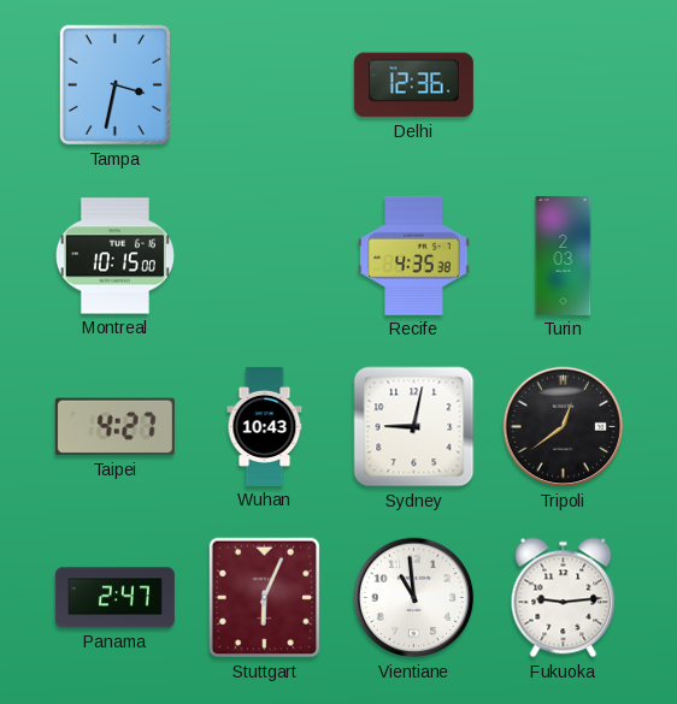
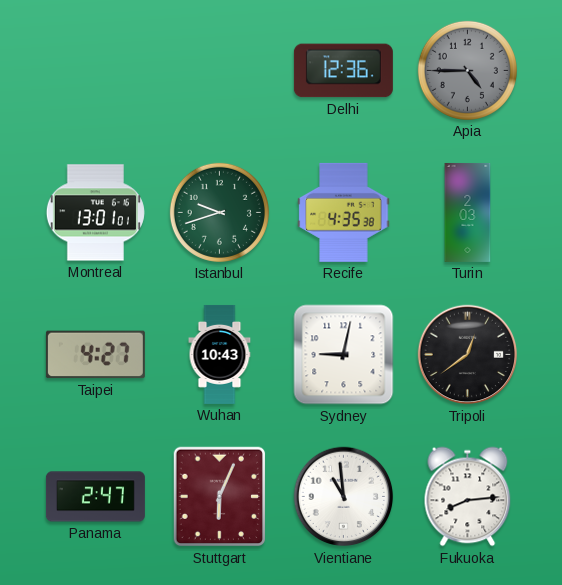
Tampa: 3:32 -> none (116, 85)
Apia: none -> 4:45 (467, 70)
Montreal: 10:15 -> 13:01 (95, 213)
Istanbul: none -> 9:42 (219, 212)
Fukuoka: 9:14 -> 8:14 (468, 497)
